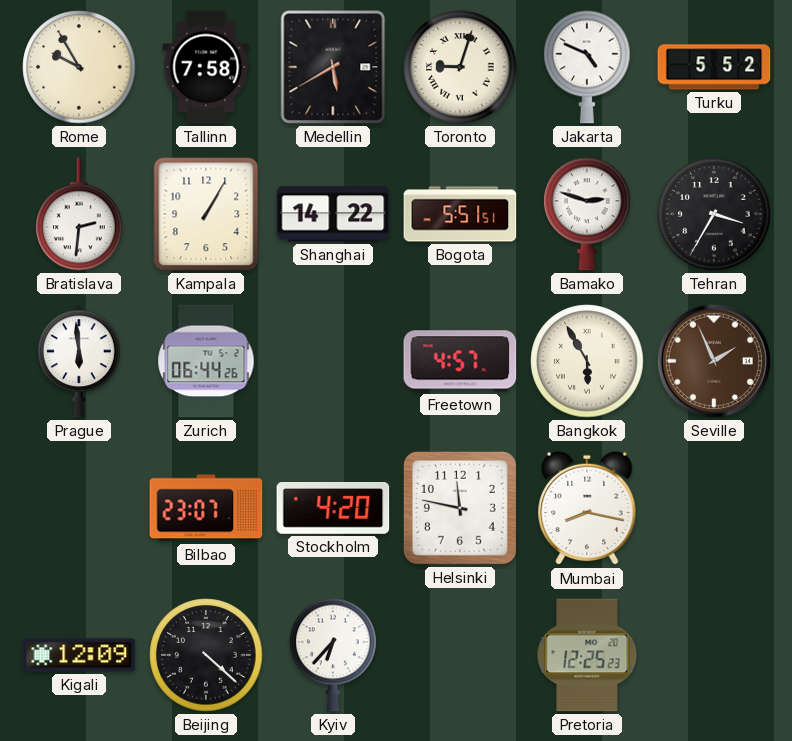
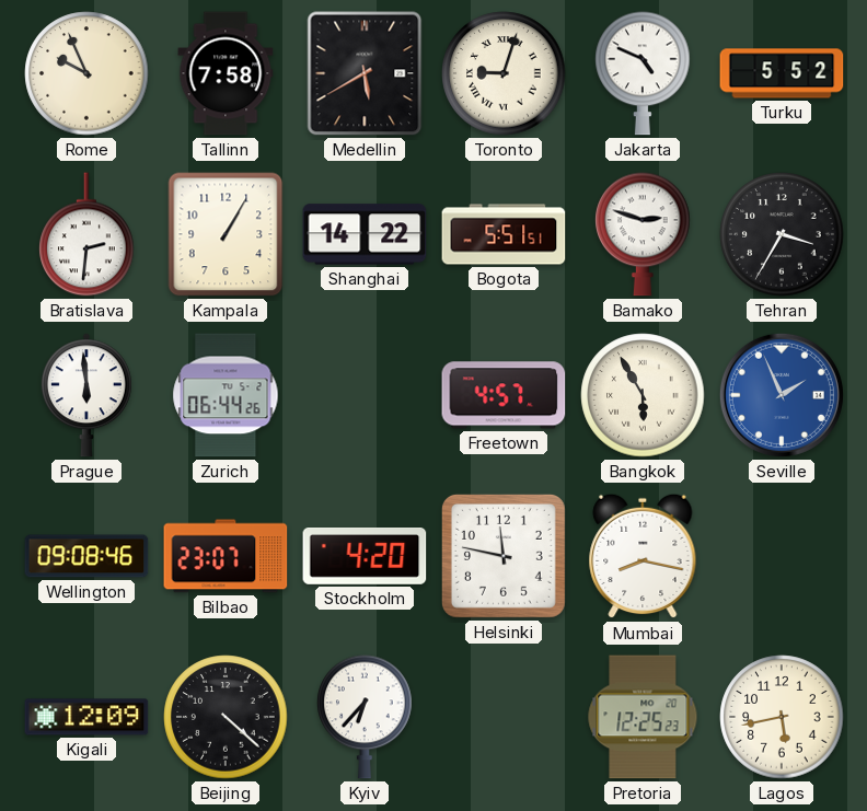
Rome: 9:55 -> 9:56 (86, 73)
Seville dial: brown -> blue (782, 395)
Wellington: none -> 09:08 (86, 556)
Lagos: none -> 5:43 (782, 717)
